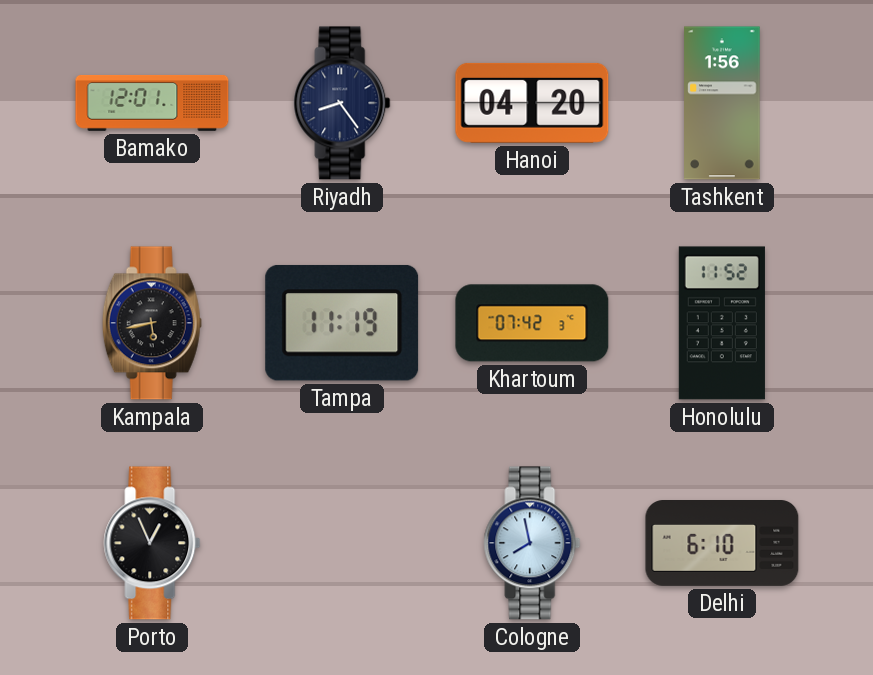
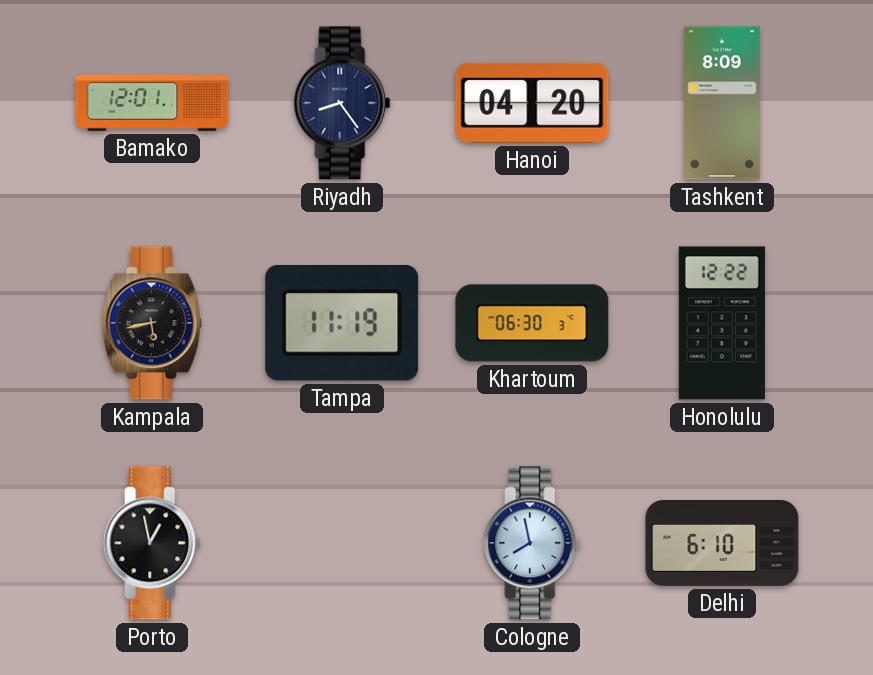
Tashkent: 1:56 -> 8:09 (722, 103)
Khartoum: 07:42 -> 06:30 (532, 323)
Honolulu: 11:52 -> 12:22 (722, 323)
Porto: 12:56 -> 12:58 (152, 543)
